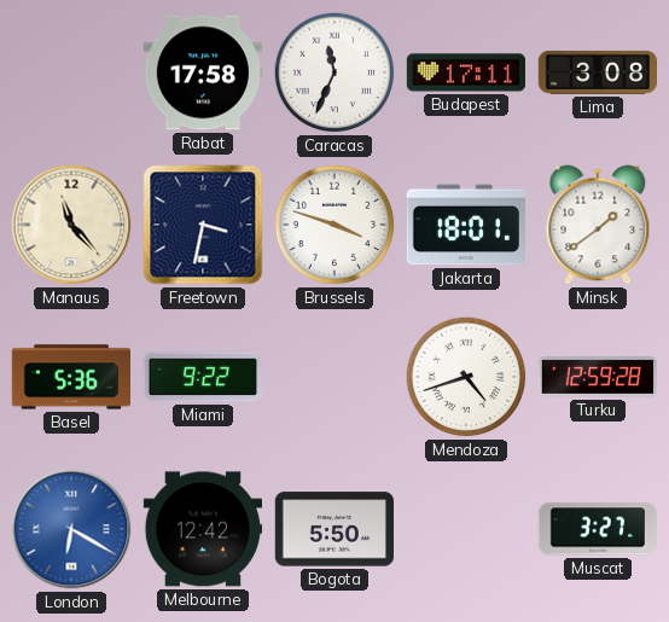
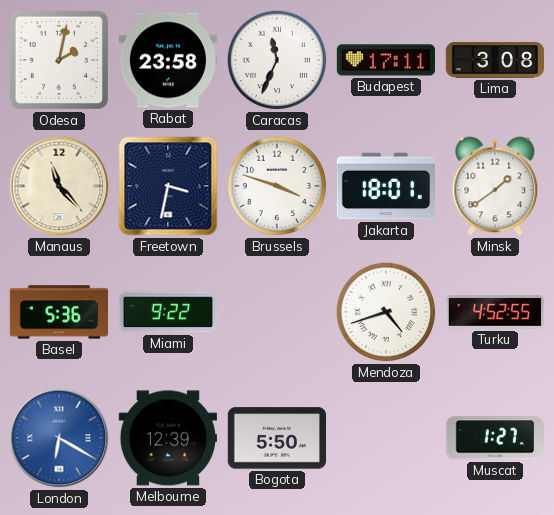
Odesa: none -> 2:02 (59, 60)
Rabat: 17:58 -> 23:58 (167, 60)
Turku: 12:59 -> 4:52 (495, 313)
Melbourne: 12:42 -> 12:39 (167, 438)
Muscat: 3:27 -> 1:27 (494, 438)
